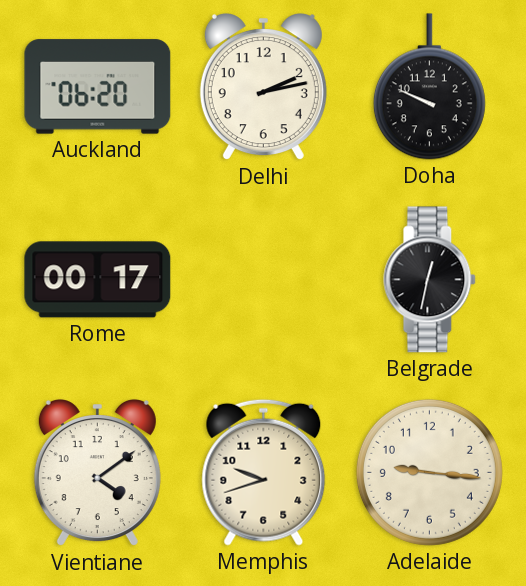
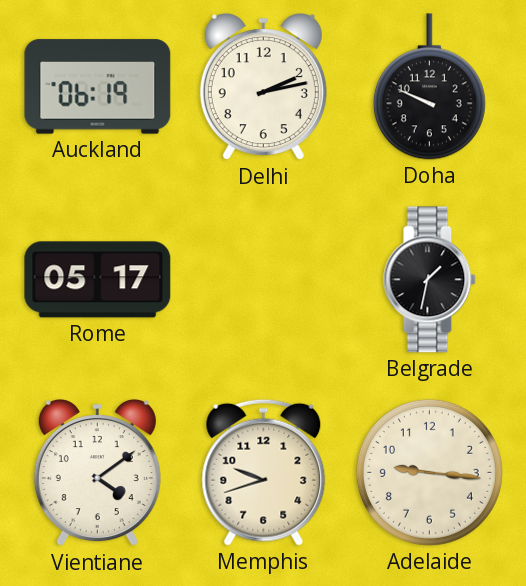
Auckland: 06:20 -> 06:19 (98, 87)
Rome: 00:17 -> 05:17 (98, 280)
Belgrade: 12:32 -> 1:32 (430, 280)
